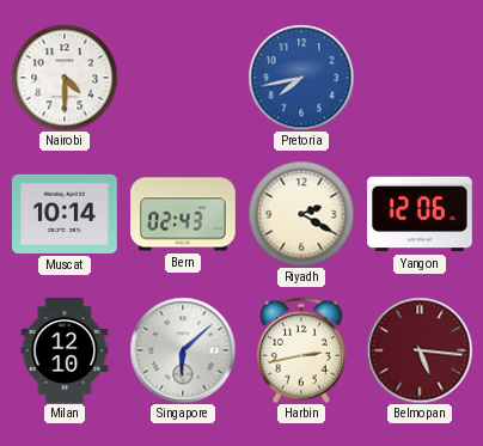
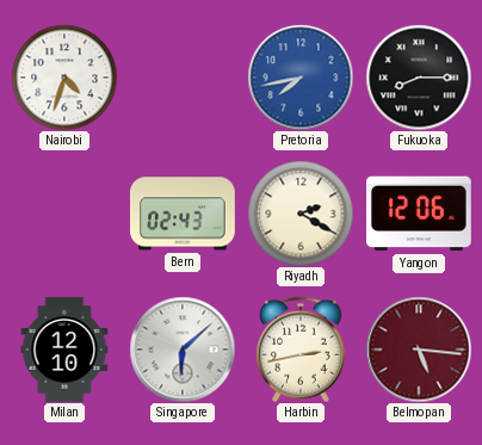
Nairobi: 4:30 -> 4:33 (64, 78)
Fukuoka: none -> 8:15 (419, 78)
Muscat: 10:14 -> none (66, 214)
